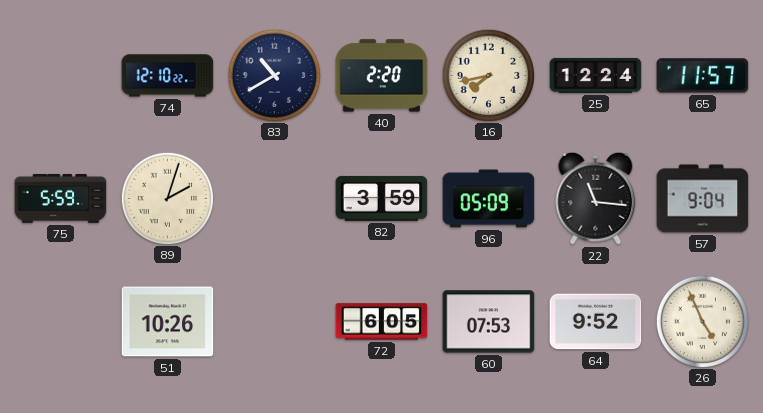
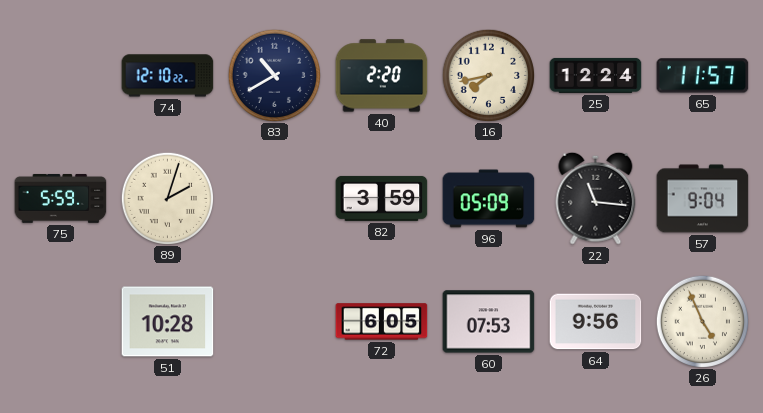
51: 10:26 -> 10:28 (168, 322)
64: 9:52 -> 9:56 (596, 322)
